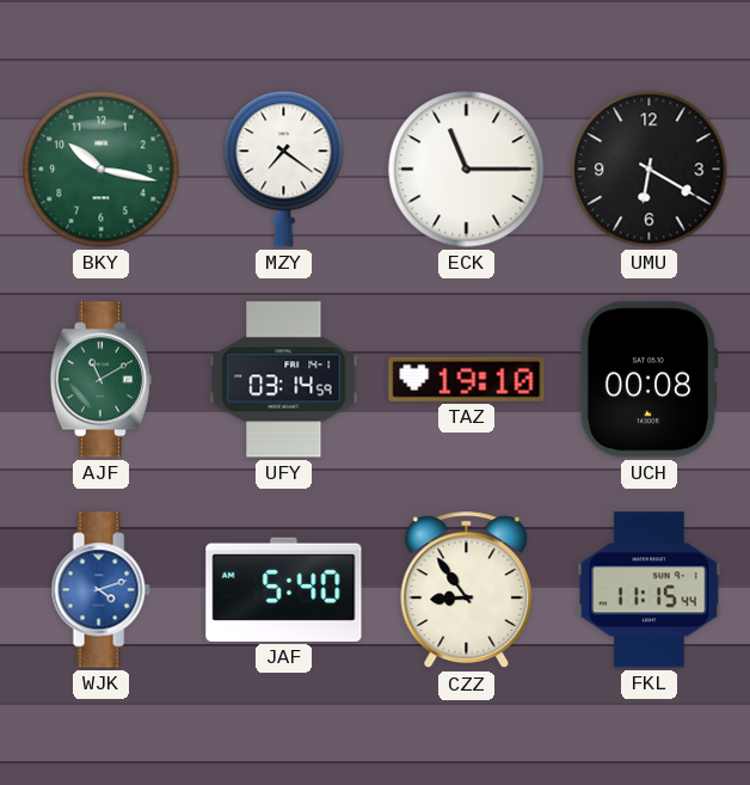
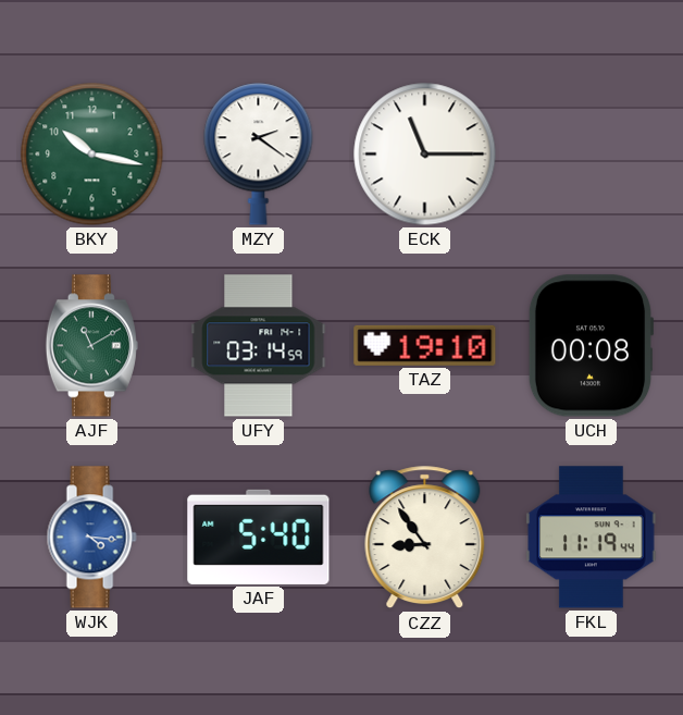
MZY: 7:21 -> 2:21 (259, 155)
UMU: 6:20 -> none (650, 170)
WJK: 4:12 -> 4:16 (91, 538)
FKL: 11:15 -> 11:19 (592, 538)
